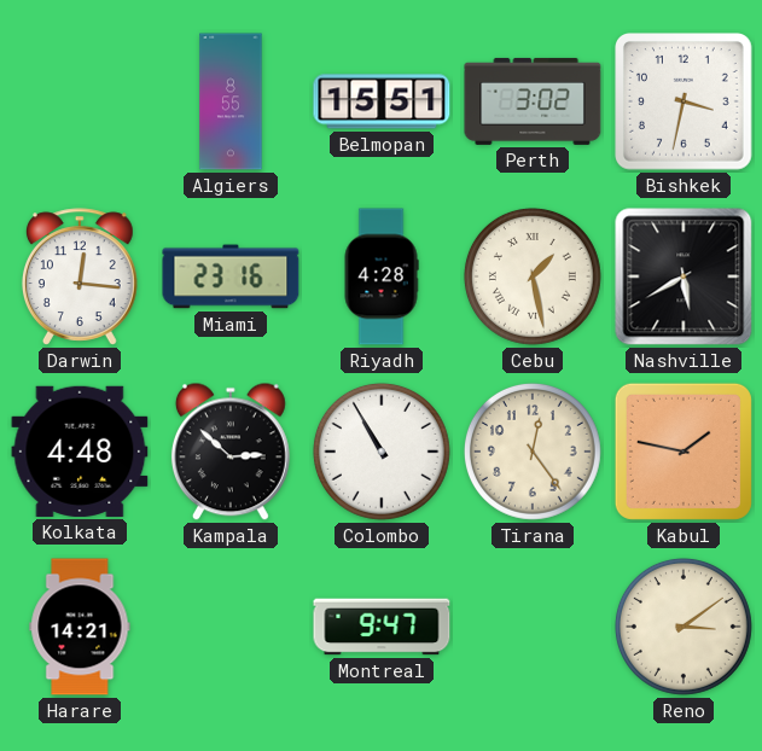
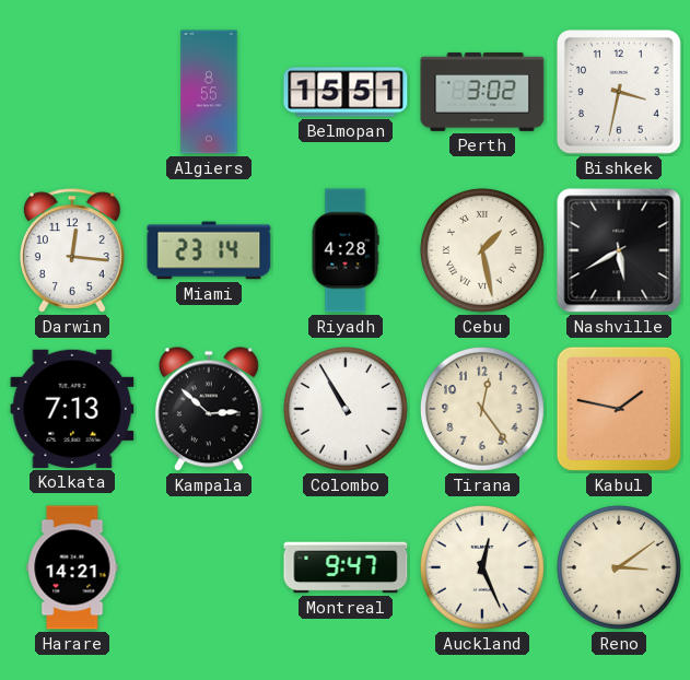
Miami: 23:16 -> 23:14 (209, 250)
Kolkata: 4:48 -> 7:13 (72, 409)
Auckland: none -> 12:26 (482, 567)
